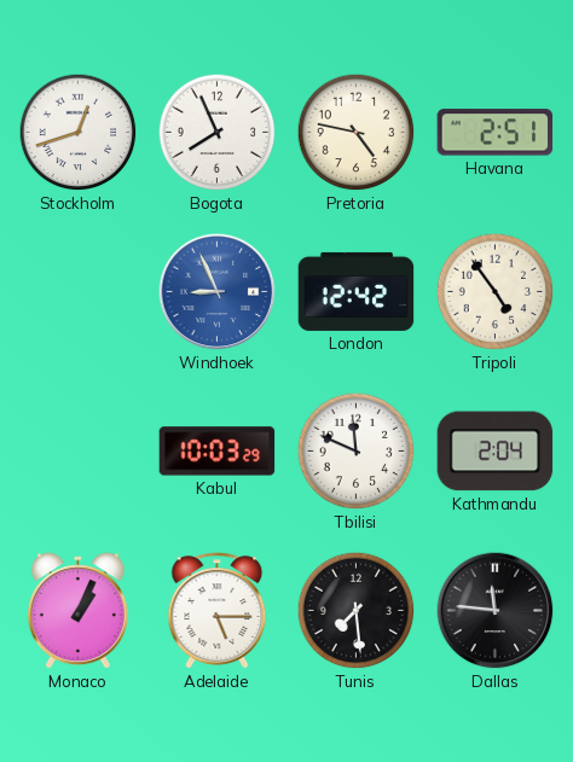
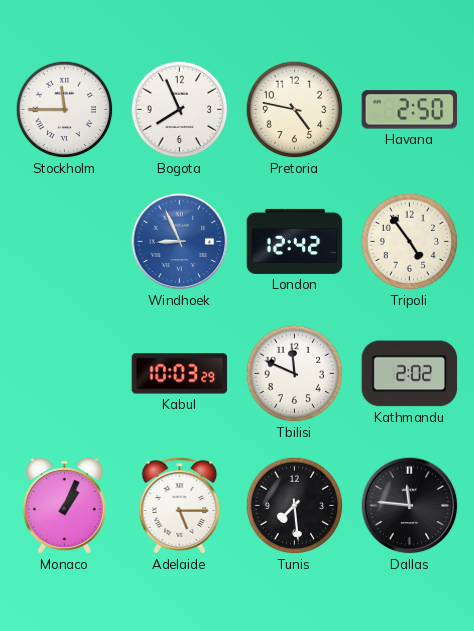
Stockholm: 12:42 -> 11:45 (65, 110)
Havana: 2:51 -> 2:50 (410, 110)
Kathmandu: 2:04 -> 2:02 (410, 374)
